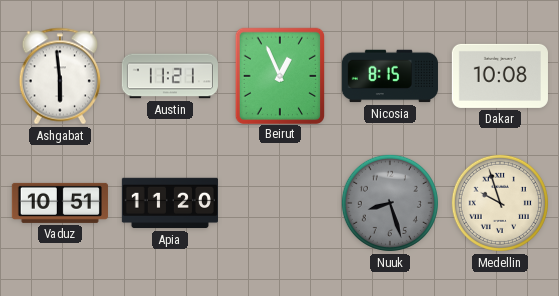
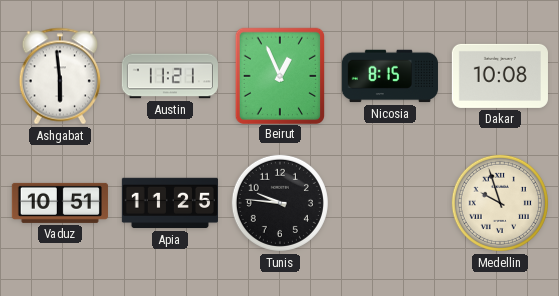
Apia: 11:20 -> 11:25 (170, 203)
Tunis: none -> 9:46 (280, 203)
Nuuk: 8:27 -> none (390, 203)
